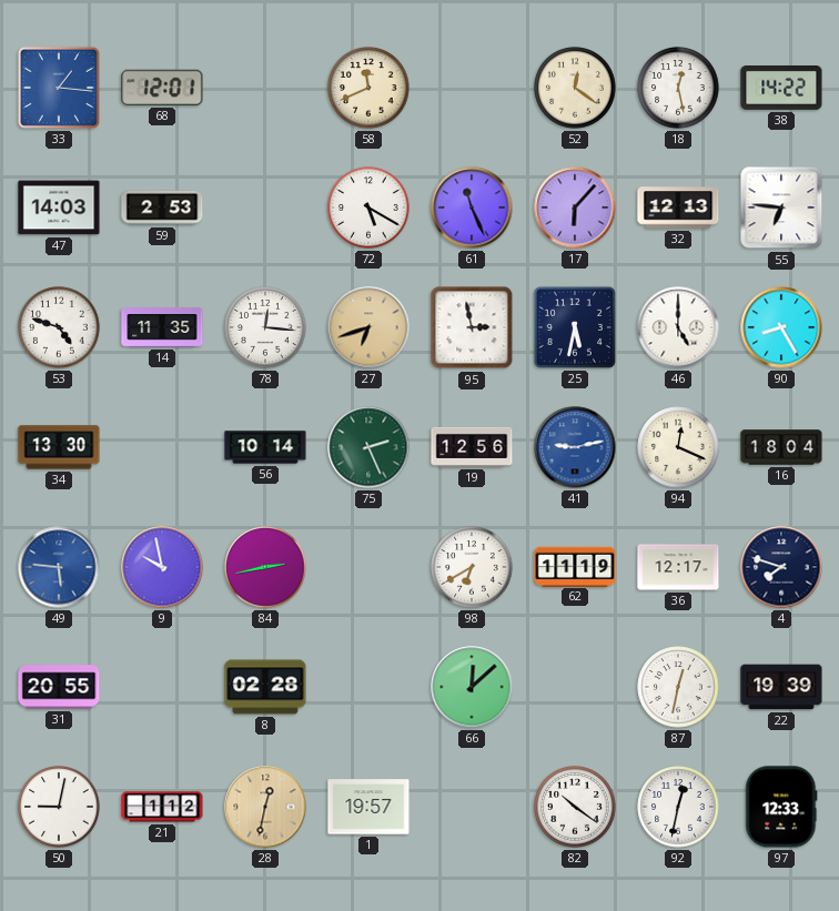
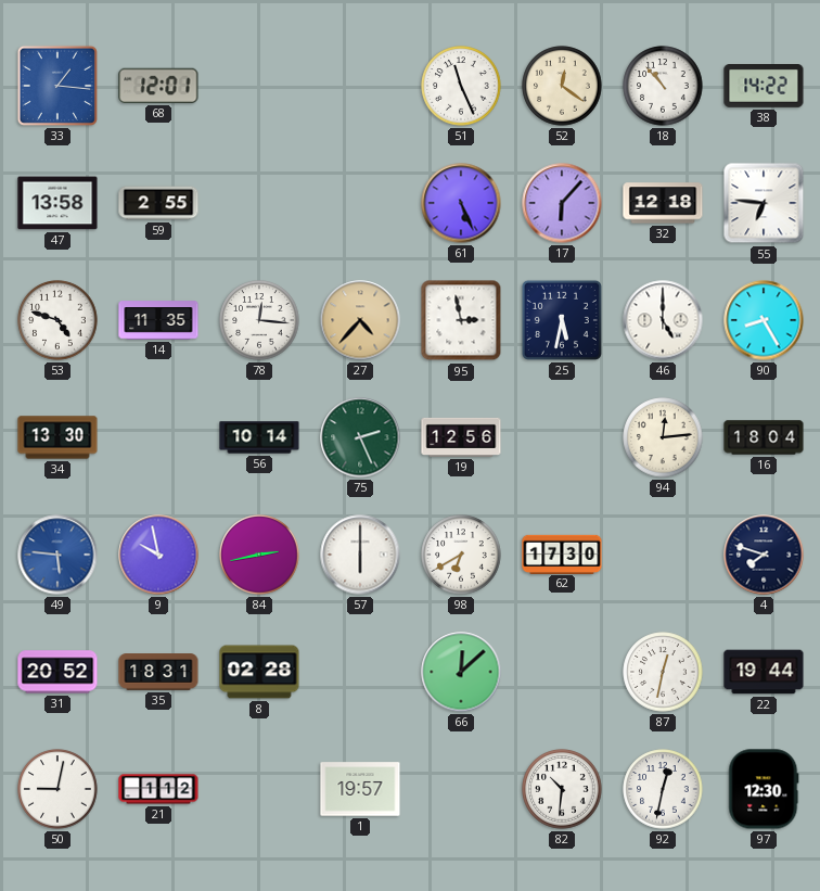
58: 11:41 -> none (368, 88)
51: none -> 11:26 (461, 86)
18: 12:28 -> 10:53 (663, 86)
47: 14:03 -> 13:58 (57, 203)
59: 2:53 -> 2:55 (158, 203)
72: 5:20 -> none (368, 207)
61: 11:26 -> 5:26 (461, 203)
32: 12:13 -> 12:18 (663, 203)
27: 6:42 -> 4:37 (360, 320)
41: 9:13 -> none (575, 447)
94: 12:19 -> 12:14 (663, 437)
57: none -> 6:00 (360, 555)
62: 11:19 -> 17:30 (562, 553)
36: 12:17 -> none (678, 567)
31: 20:55 -> 20:52 (57, 672)
35: none -> 18:31 (158, 672)
22: 19:39 -> 19:44 (764, 672)
28: 12:32 -> none (265, 807)
82: 10:21 -> 10:31 (562, 789)
97: 12:33 -> 12:30 (764, 789)
